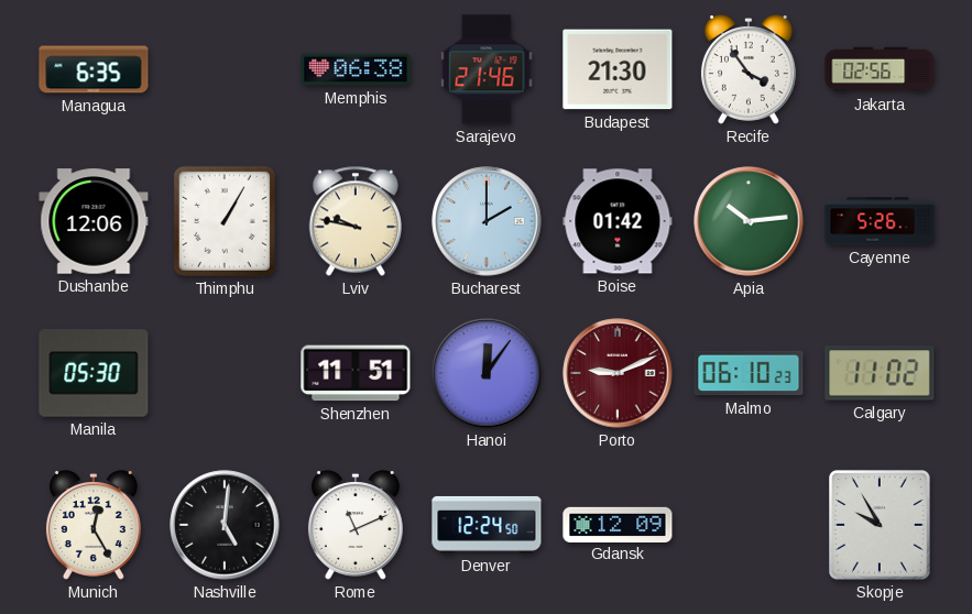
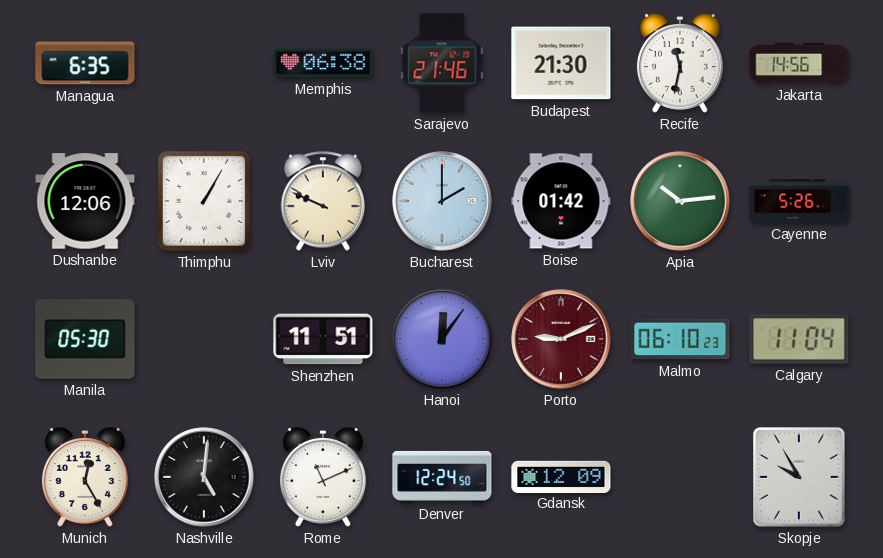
Recife: 3:54 -> 11:32 (680, 63)
Jakarta: 02:56 -> 14:56 (799, 63)
Lviv: 9:47 -> 9:49 (323, 201)
Calgary: 11:02 -> 11:04 (799, 339)
